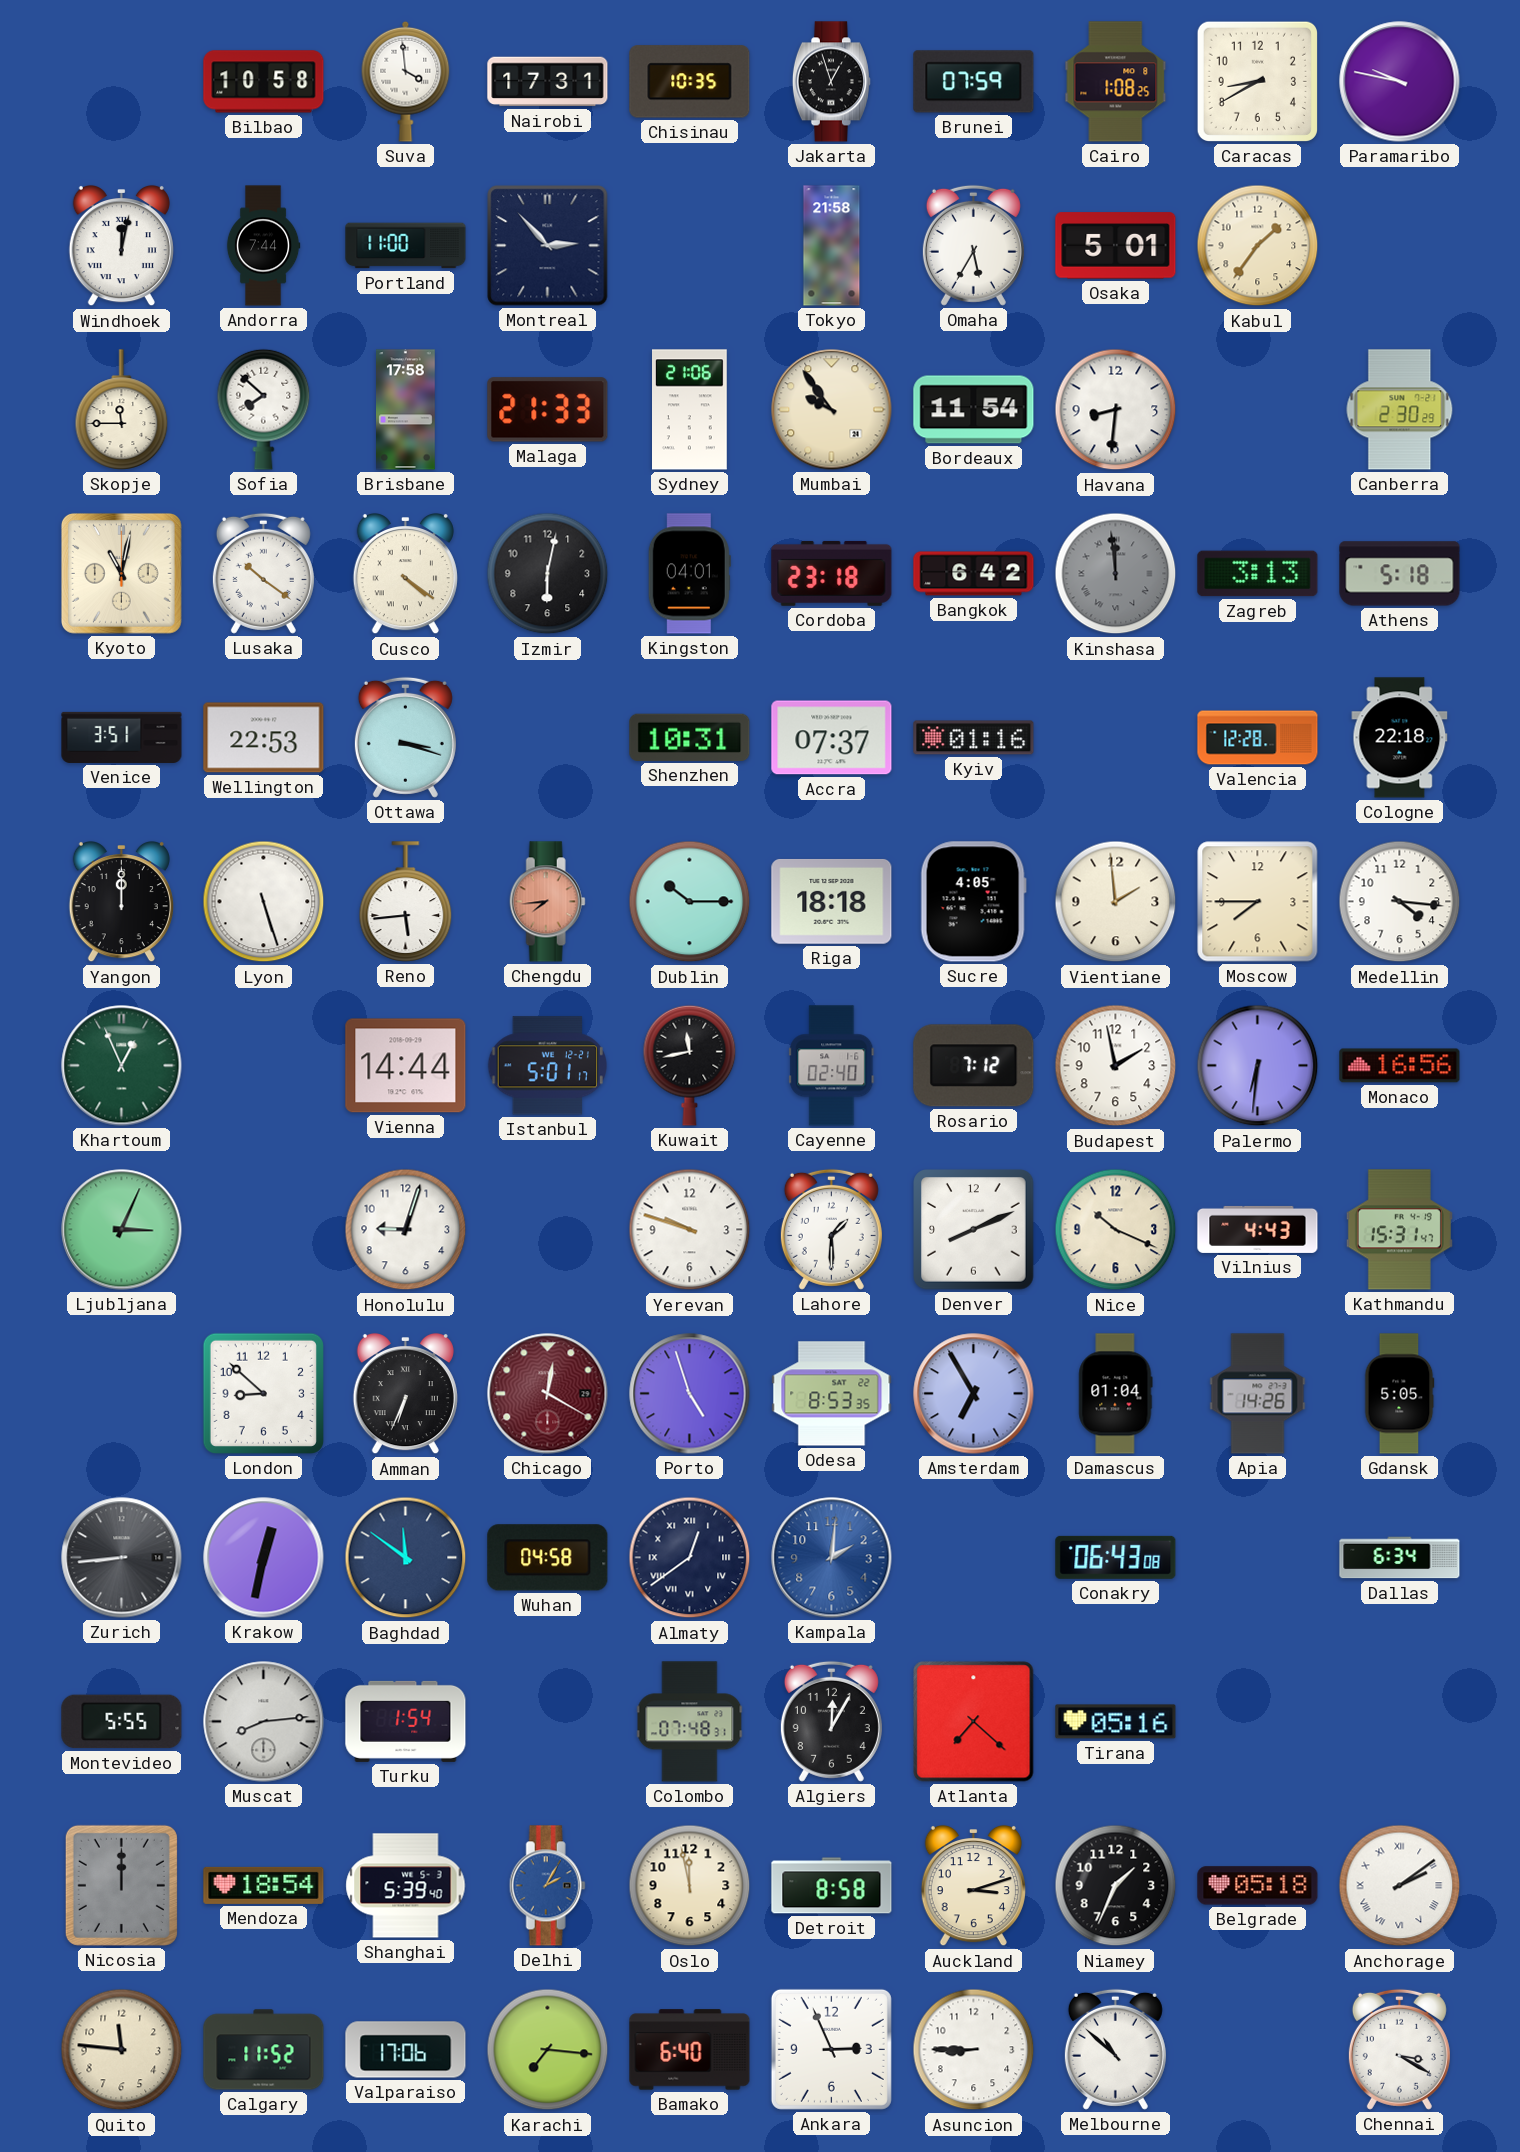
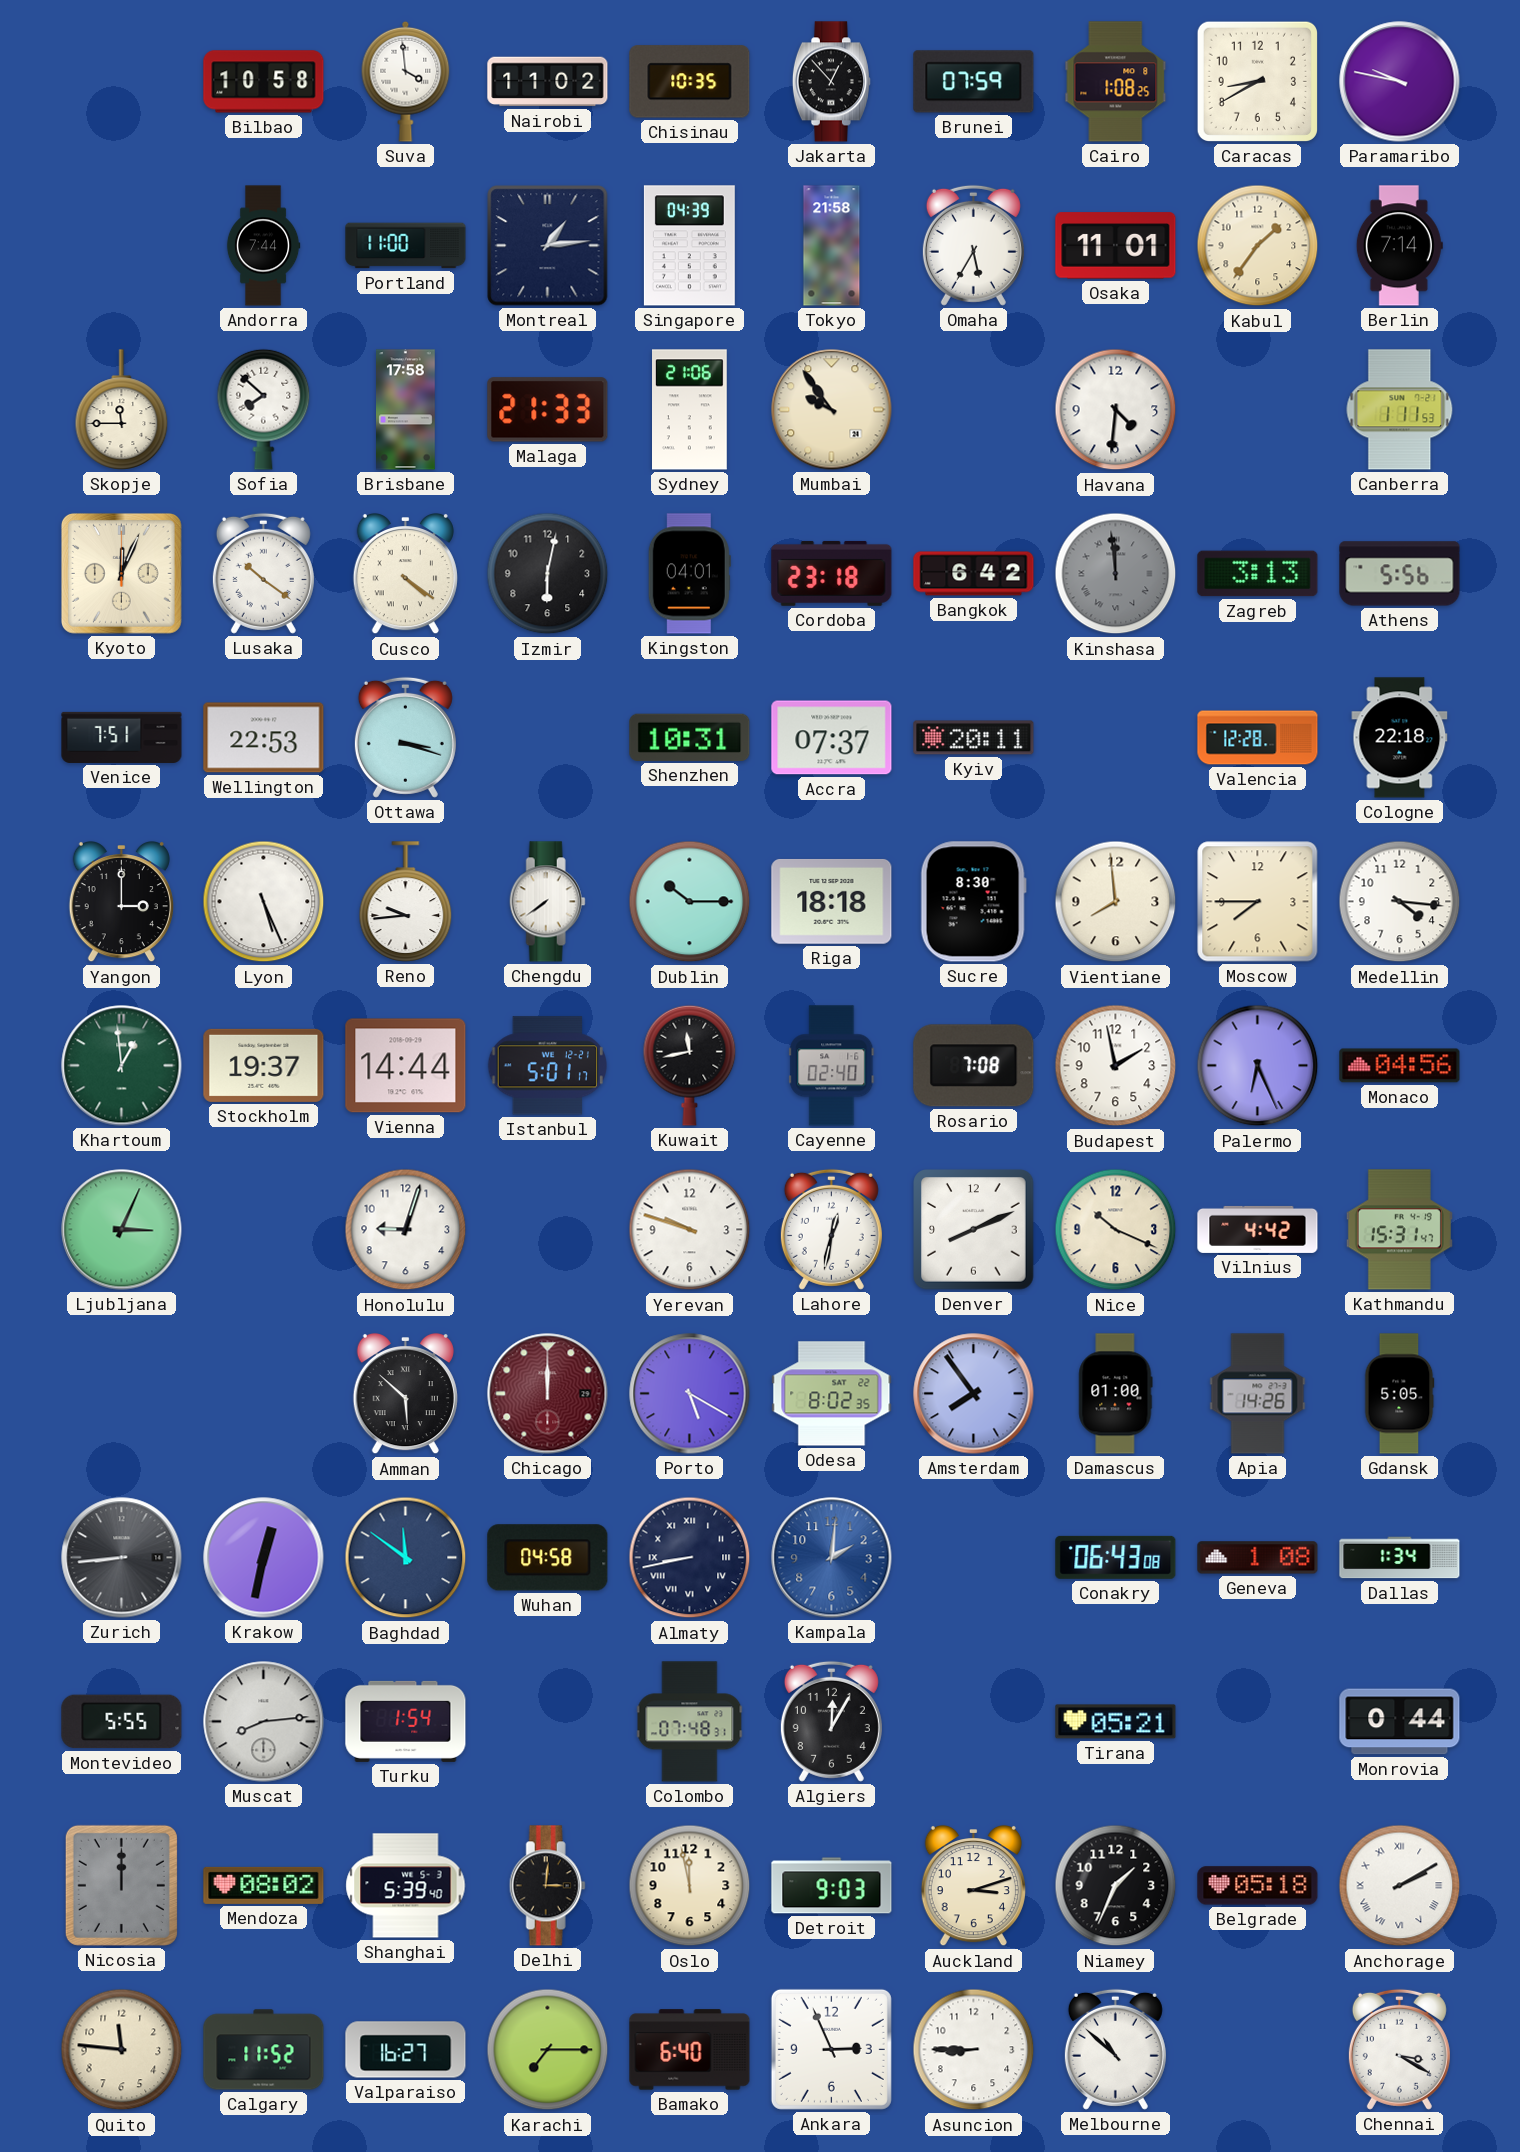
Nairobi: 17:31 -> 11:02 (548, 82)
Jakarta: 12:57 -> 12:53 (831, 82)
Windhoek: 12:02 -> none (121, 246)
Montreal: 2:53 -> 1:14 (548, 246)
Singapore: none -> 04:39 (689, 246)
Osaka: 5:01 -> 11:01 (1116, 246)
Berlin: none -> 7:14 (1399, 246)
Bordeaux: 11:54 -> none (974, 410)
Havana: 8:31 -> 4:31 (1116, 410)
Canberra: 2:30 -> 1:11 (1400, 410)
Kyoto: 11:02 -> 12:04 (121, 573)
Athens: 5:18 -> 5:56 (1400, 574)
Venice: 3:51 -> 7:51 (122, 737)
Kyiv: 01:16 -> 20:11 (974, 738)
Yangon: 12:00 -> 3:00 (121, 902)
Lyon: 5:27 -> 5:26 (264, 902)
Reno: 5:44 -> 9:44 (406, 902)
Chengdu: 7:44 -> 7:39 (547, 902)
Chengdu dial: salmon -> white (547, 902)
Sucre: 4:05 -> 8:30 (973, 902)
Vientiane: 1:59 -> 7:59 (1116, 902)
Khartoum: 12:56 -> 12:59 (122, 1066)
Stockholm: none -> 19:37 (264, 1065)
Rosario: 7:12 -> 7:08 (974, 1066)
Palermo: 6:31 -> 6:26 (1258, 1066)
Monaco: 16:56 -> 04:56 (1400, 1066)
Lahore: 1:30 -> 12:32 (831, 1229)
Vilnius: 4:43 -> 4:42 (1258, 1229)
London: 8:52 -> none (263, 1393)
Amman: 6:34 -> 5:52 (405, 1394)
Chicago: 12:20 -> 12:00 (548, 1394)
Porto: 4:57 -> 5:20 (690, 1394)
Odesa: 8:53 -> 8:02 (832, 1394)
Amsterdam: 6:55 -> 7:54 (974, 1394)
Damascus: 01:04 -> 01:00 (1116, 1394)
Almaty: 12:39 -> 8:43 (690, 1558)
Geneva: none -> 1:08 (1258, 1558)
Dallas: 6:34 -> 1:34 (1400, 1558)
Atlanta: 7:22 -> none (974, 1722)
Tirana: 05:16 -> 05:21 (1116, 1722)
Monrovia: none -> 0:44 (1400, 1722)
Mendoza: 18:54 -> 08:02 (264, 1885)
Delhi: 2:05 -> 3:01 (547, 1886)
Delhi dial: blue -> black (547, 1886)
Detroit: 8:58 -> 9:03 (832, 1886)
Anchorage: 2:09 -> 2:10 (1400, 1886)
Valparaiso: 17:06 -> 16:27 (406, 2050)
Karachi: 7:16 -> 7:15 (548, 2050)
